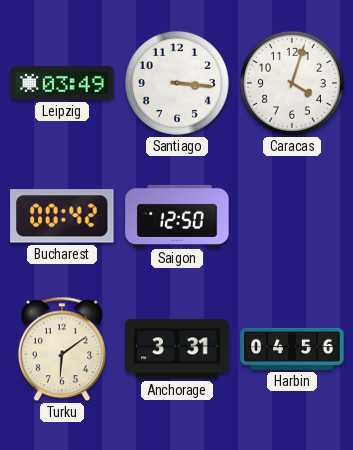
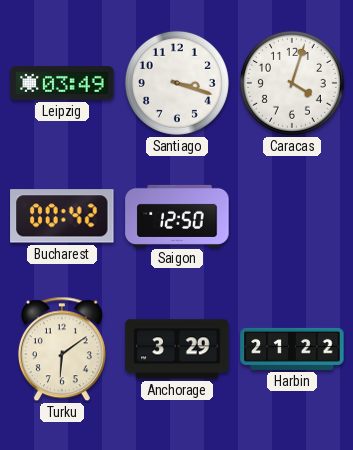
Santiago: 3:16 -> 3:18 (177, 83)
Anchorage: 3:31 -> 3:29 (177, 349)
Harbin: 04:56 -> 21:22 (292, 349)
